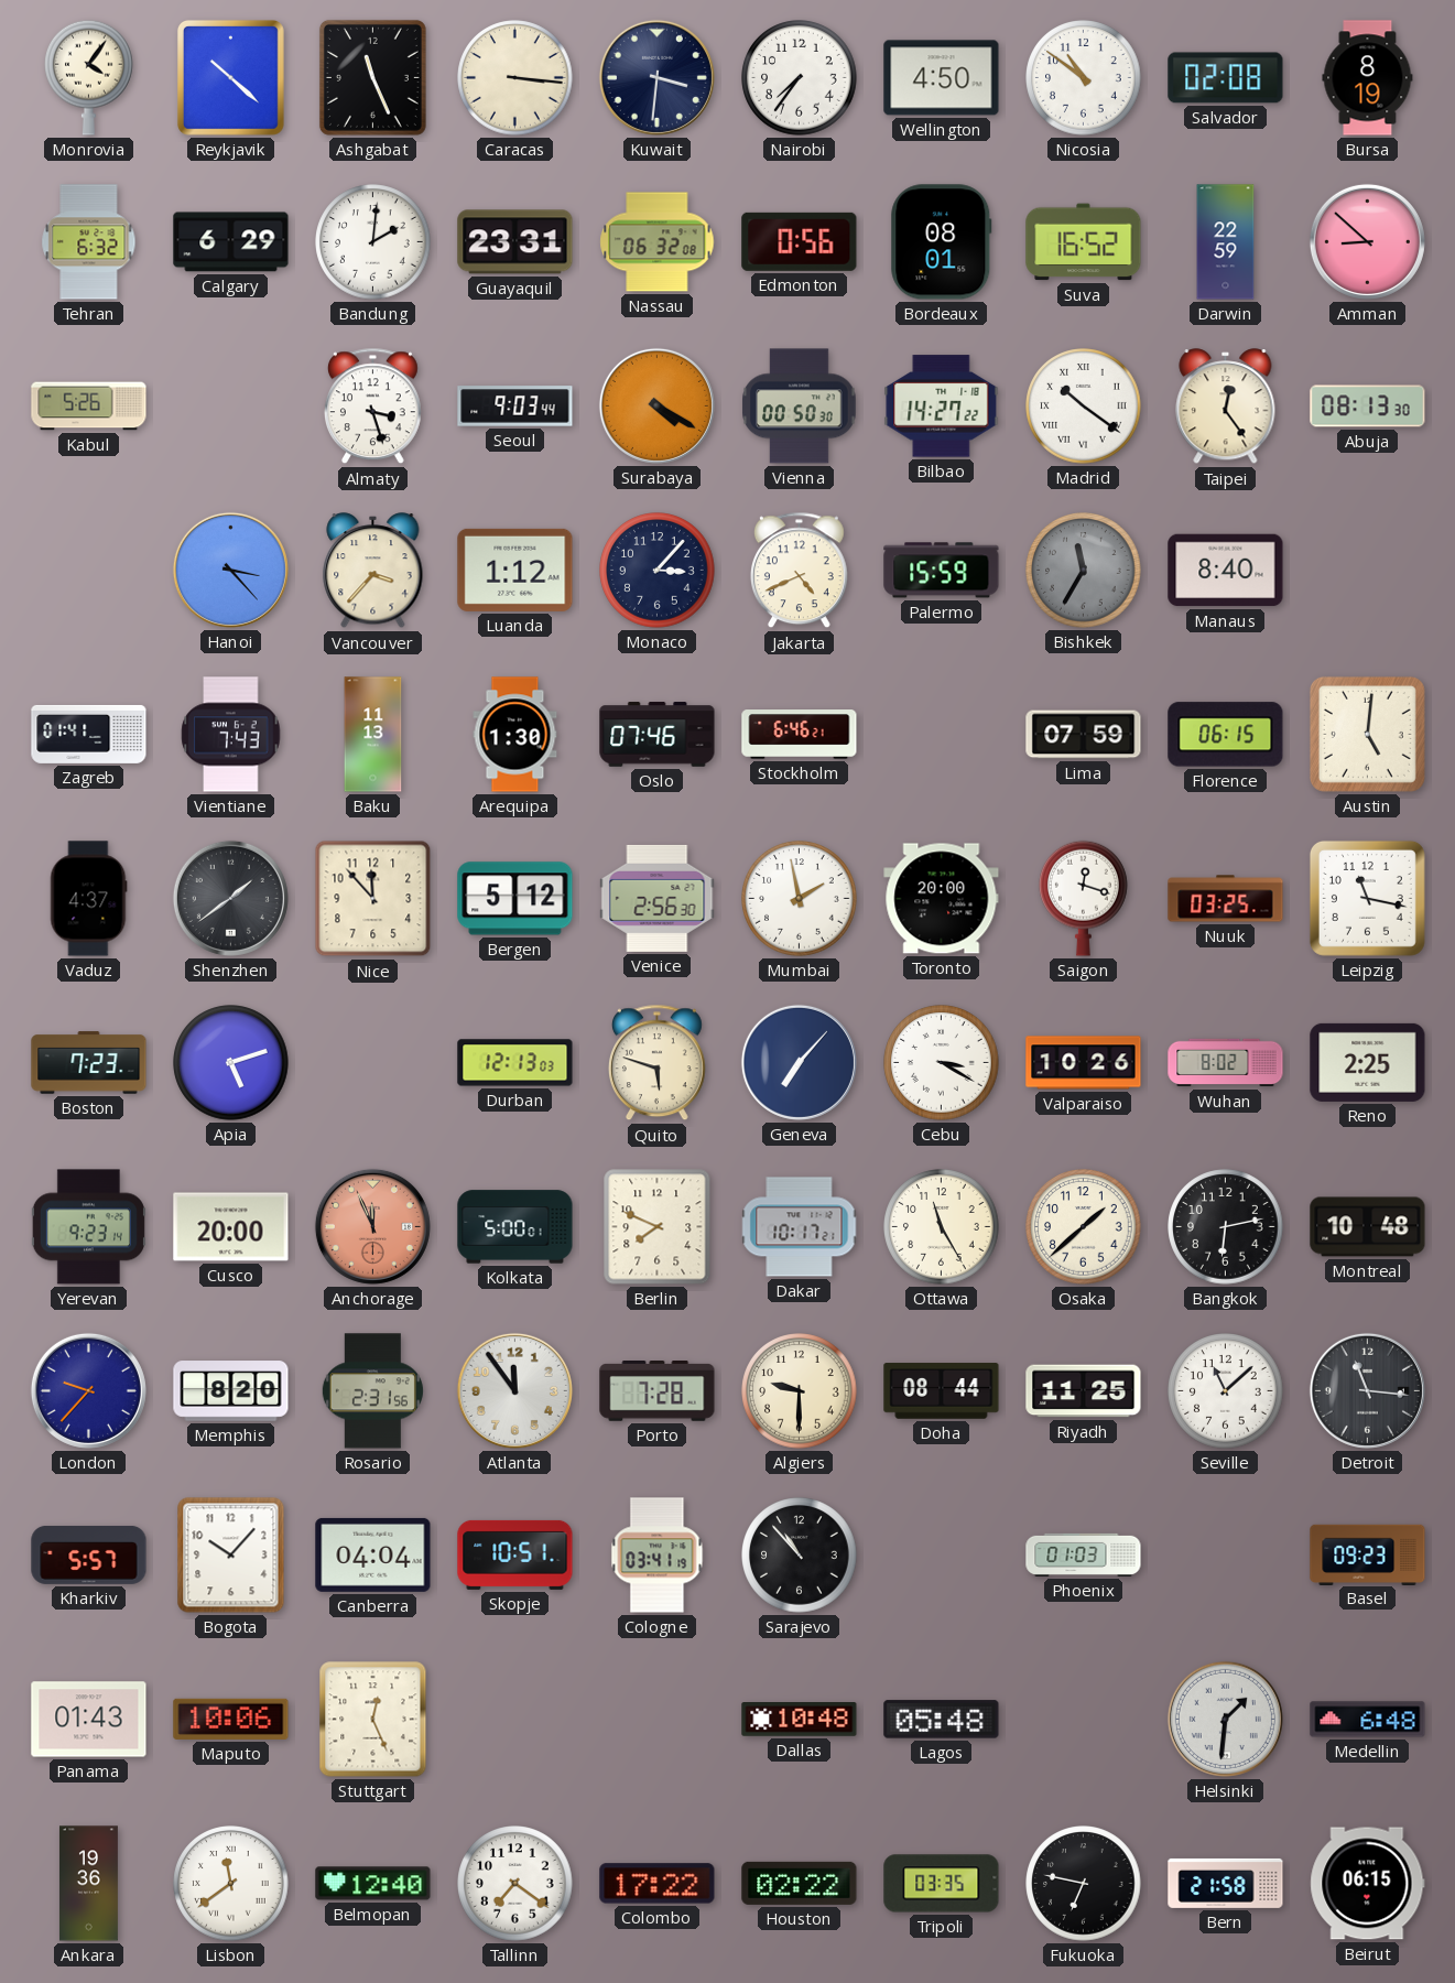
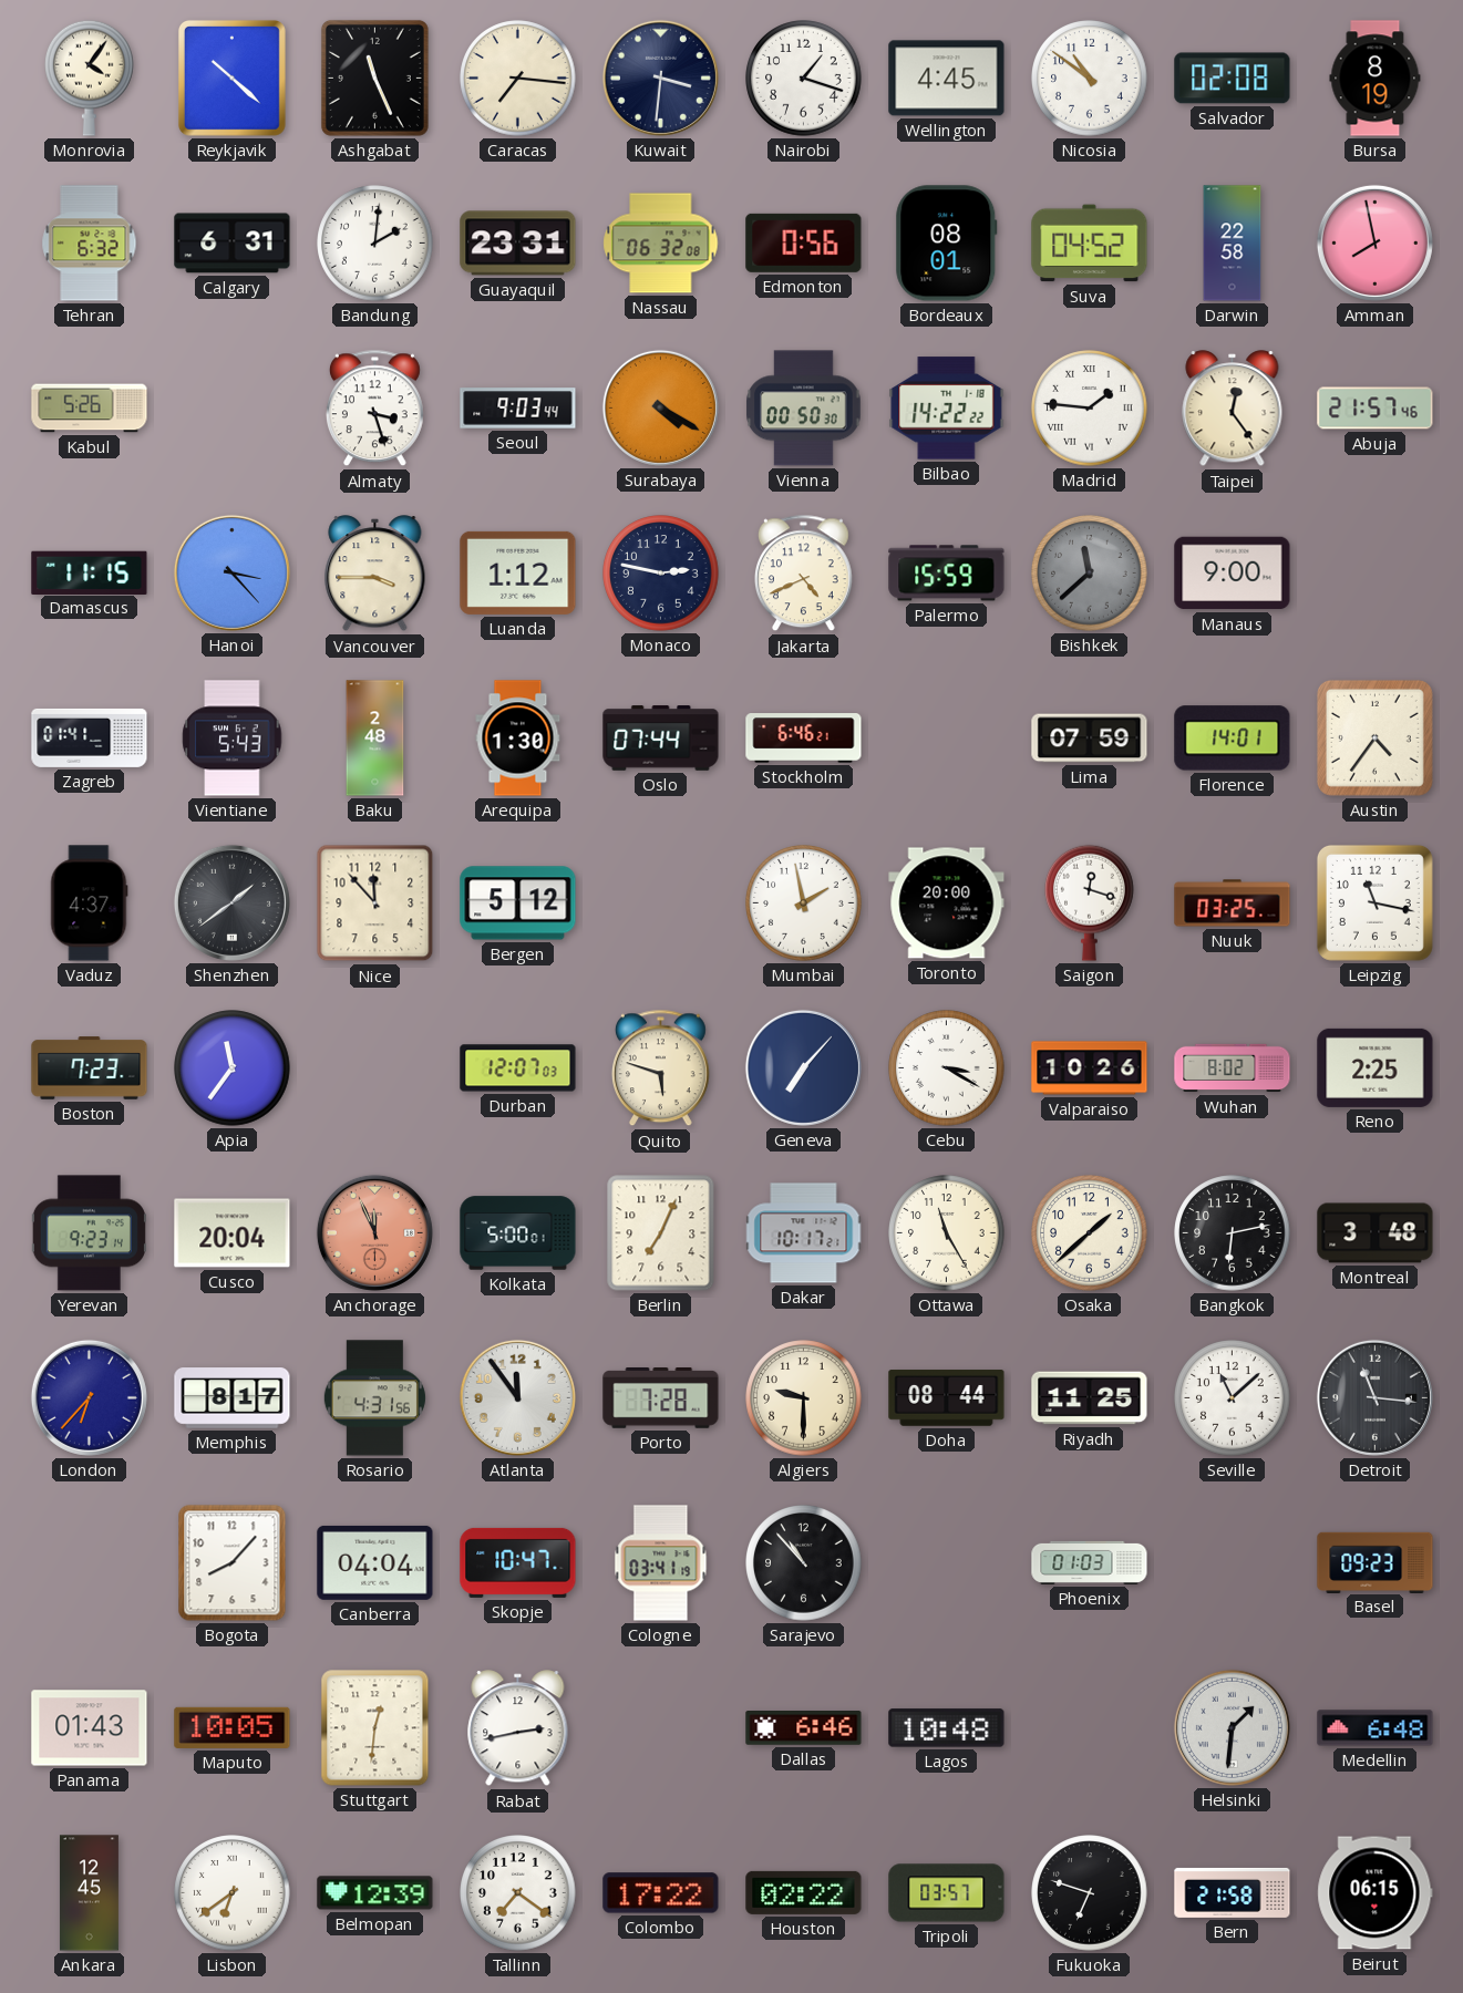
Caracas: 3:16 -> 7:16 (518, 79)
Nairobi: 7:36 -> 1:18 (804, 79)
Wellington: 4:50 -> 4:45 (947, 79)
Calgary: 6:29 -> 6:31 (233, 244)
Suva: 16:52 -> 04:52 (1090, 244)
Darwin: 22:59 -> 22:58 (1233, 244)
Amman: 8:52 -> 7:58 (1374, 242)
Bilbao: 14:27 -> 14:22 (947, 409)
Madrid: 10:21 -> 1:46 (1090, 409)
Abuja: 08:13 -> 21:57 (1376, 409)
Damascus: none -> 11:15 (90, 572)
Vancouver: 3:37 -> 3:45 (375, 574)
Monaco: 3:07 -> 2:47 (661, 574)
Bishkek: 11:35 -> 11:38 (1090, 574)
Manaus: 8:40 -> 9:00 (1233, 574)
Vientiane: 7:43 -> 5:43 (233, 739)
Baku: 11:13 -> 2:48 (375, 739)
Oslo: 07:46 -> 07:44 (661, 739)
Florence: 06:15 -> 14:01 (1233, 739)
Austin: 5:01 -> 4:36 (1374, 737)
Venice: 2:56 -> none (658, 898)
Apia: 5:12 -> 11:36 (233, 1068)
Durban: 12:13 -> 12:07 (518, 1068)
Cusco: 20:00 -> 20:04 (233, 1233)
Berlin: 7:49 -> 7:04 (661, 1233)
Montreal: 10:48 -> 3:48 (1376, 1233)
London: 9:37 -> 6:37 (89, 1397)
Memphis: 8:20 -> 8:17 (233, 1398)
Rosario: 2:31 -> 4:31 (374, 1398)
Kharkiv: 5:57 -> none (89, 1554)
Bogota: 10:07 -> 8:07 (233, 1563)
Skopje: 10:51 -> 10:47 (518, 1562)
Maputo: 10:06 -> 10:05 (233, 1727)
Stuttgart: 12:26 -> 12:31 (375, 1728)
Rabat: none -> 2:43 (518, 1728)
Dallas: 10:48 -> 6:46 (804, 1728)
Lagos: 05:48 -> 10:48 (947, 1728)
Ankara: 19:36 -> 12:45 (89, 1893)
Lisbon: 11:39 -> 6:39 (233, 1893)
Belmopan: 12:40 -> 12:39 (375, 1893)
Tripoli: 03:35 -> 03:57 (947, 1893)
Fukuoka: 6:47 -> 6:48 (1090, 1893)
